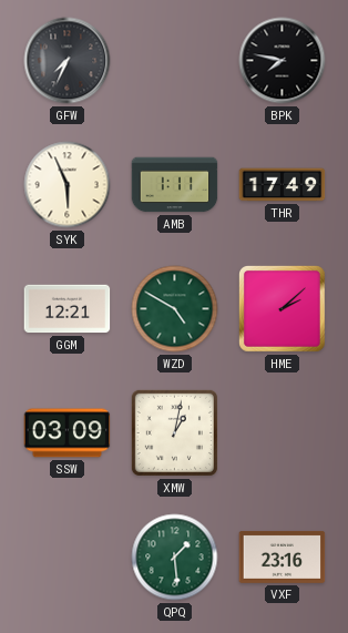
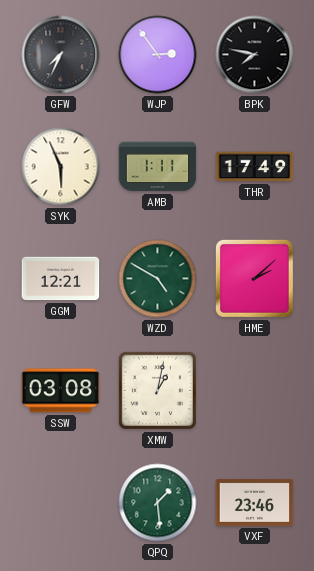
WJP: none -> 2:54 (158, 55)
SSW: 03:09 -> 03:08 (61, 391)
VXF: 23:16 -> 23:46 (255, 502)
